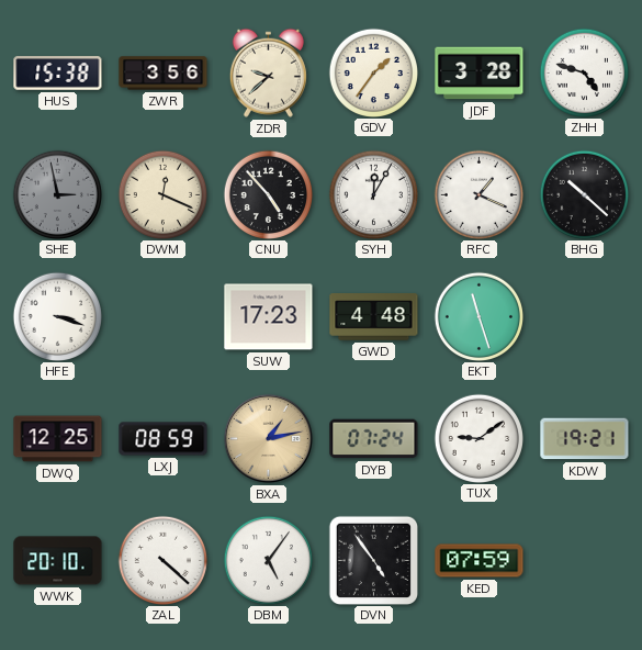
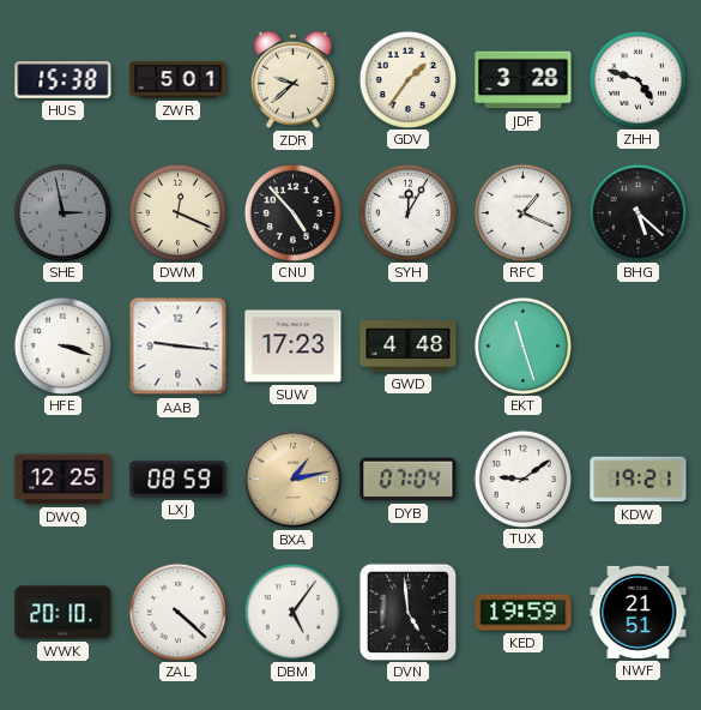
ZWR: 3:56 -> 5:01 (179, 80)
BHG: 10:22 -> 5:22 (637, 212)
AAB: none -> 9:16 (179, 347)
DYB: 07:24 -> 07:04 (409, 480)
DVN: 4:54 -> 4:59 (407, 612)
KED: 07:59 -> 19:59 (524, 613)
NWF: none -> 21:51 (639, 612)
